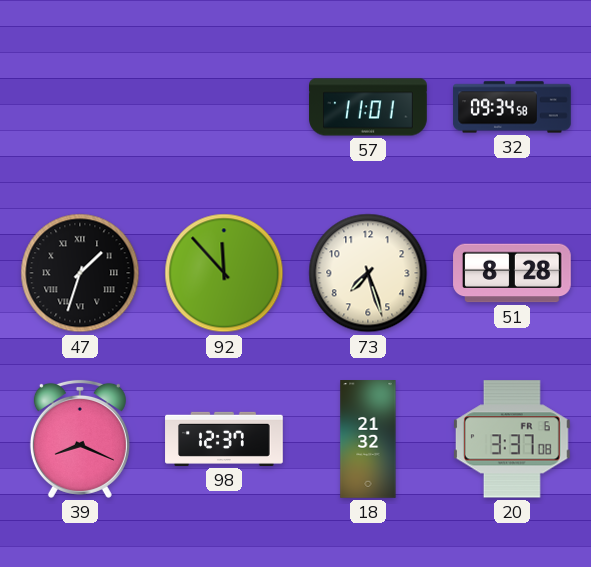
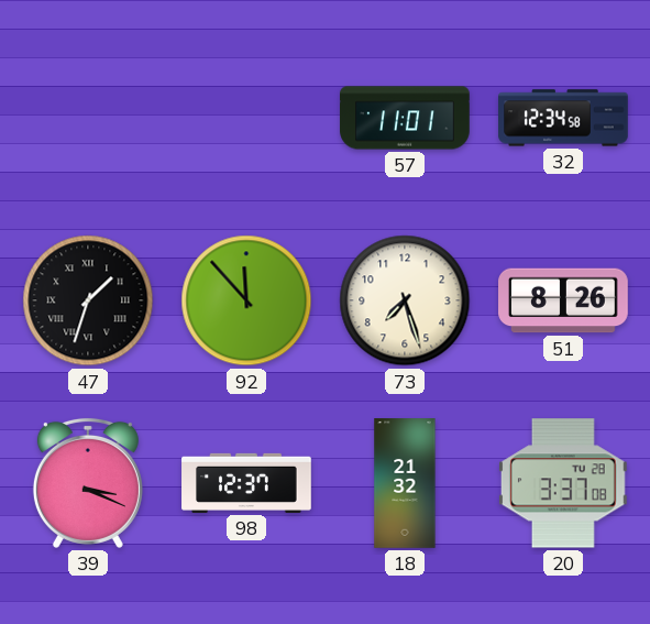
32: 09:34 -> 12:34 (563, 118)
51: 8:28 -> 8:26 (563, 300)
39: 8:19 -> 3:19 (88, 483)
20 date: FR 6 -> TU 28 (563, 483)
